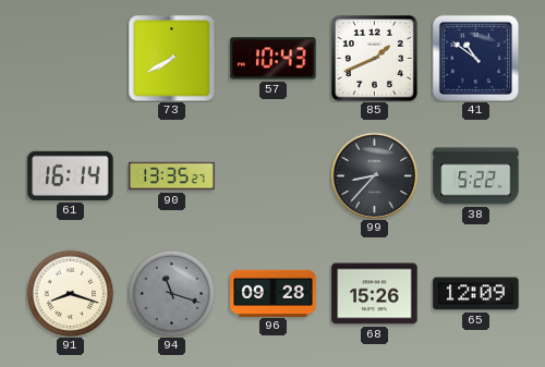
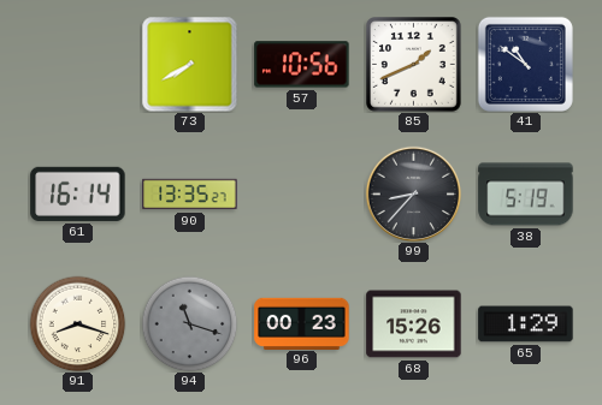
57: 10:43 -> 10:56 (302, 65)
38: 5:22 -> 5:19 (526, 195)
96: 09:28 -> 00:23 (302, 323)
65: 12:09 -> 1:29 (526, 324)
